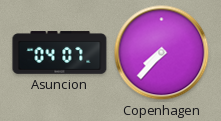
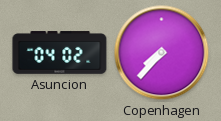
Asuncion: 04:07 -> 04:02 (60, 53)
